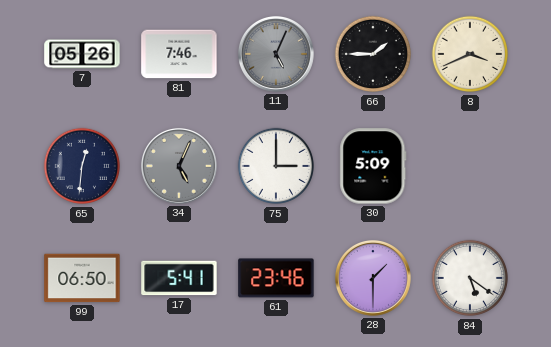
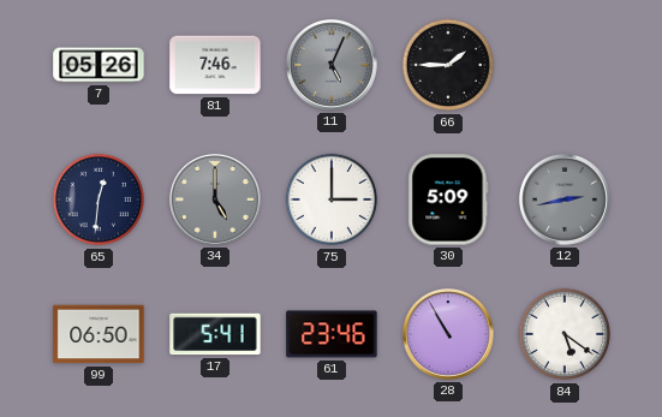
8: 3:41 -> none (470, 54)
34: 5:04 -> 5:00 (215, 199)
12: none -> 2:43 (565, 199)
28: 1:30 -> 10:55 (448, 334)
